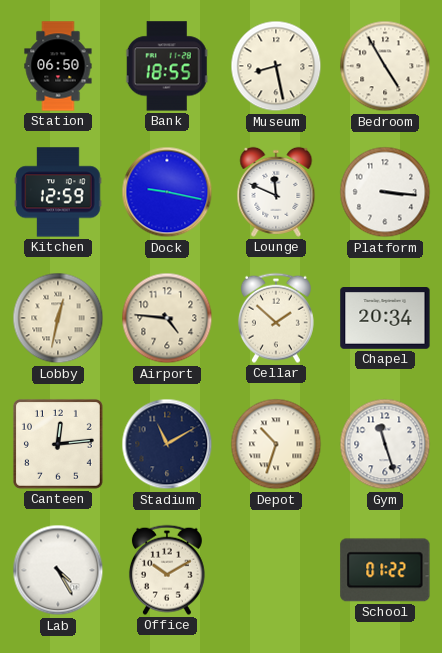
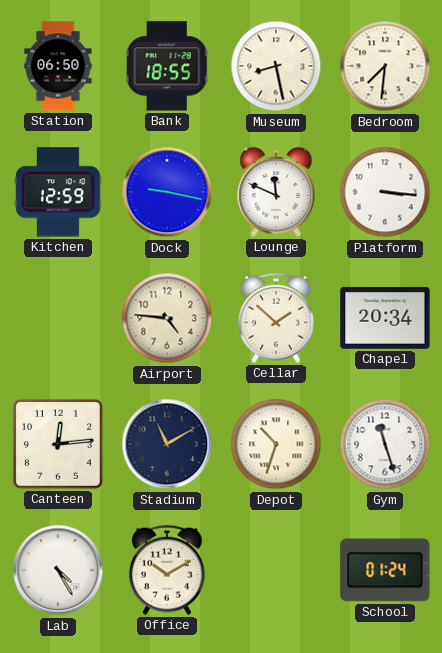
Bedroom: 4:55 -> 7:31 (385, 66)
Lobby: 12:32 -> none (58, 318)
School: 01:22 -> 01:24 (385, 570)
